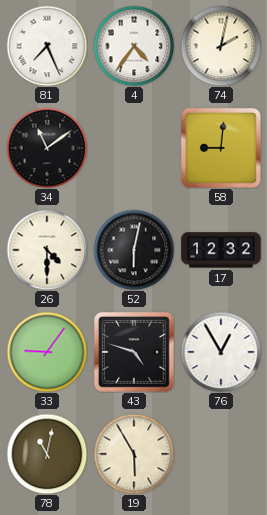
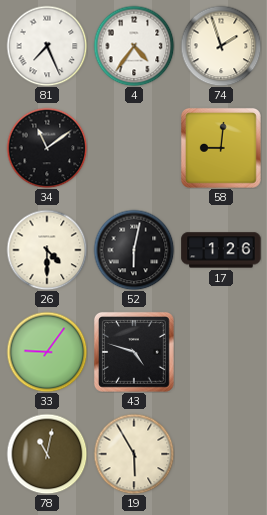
74: 2:02 -> 1:57 (221, 46)
17: 12:32 -> 1:26 (221, 250)
76: 12:55 -> none (221, 352)
